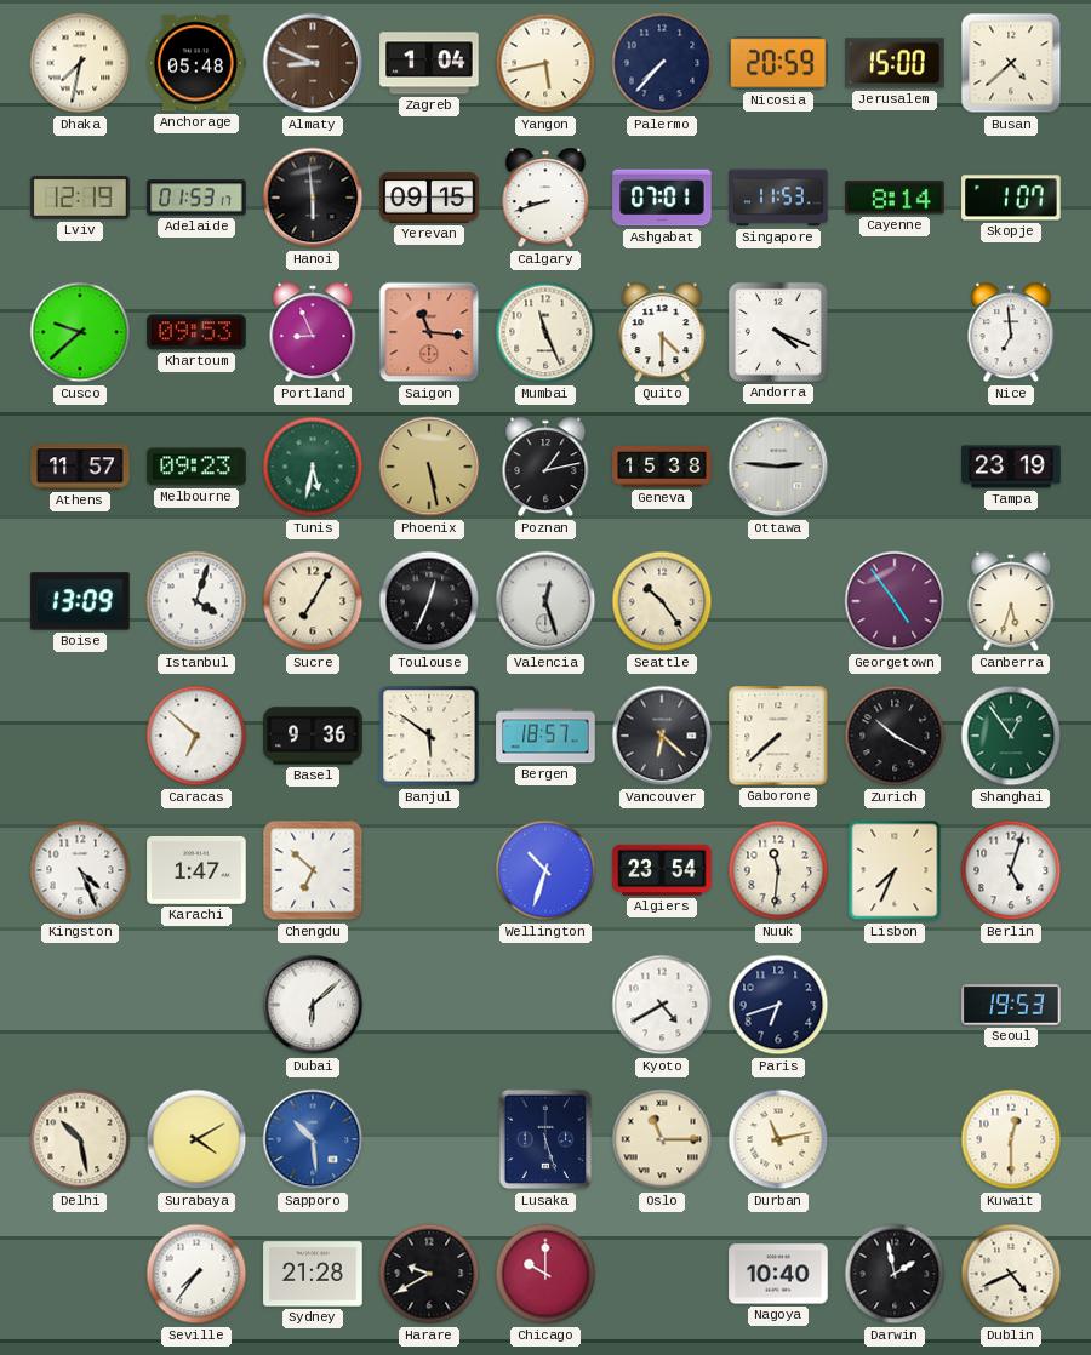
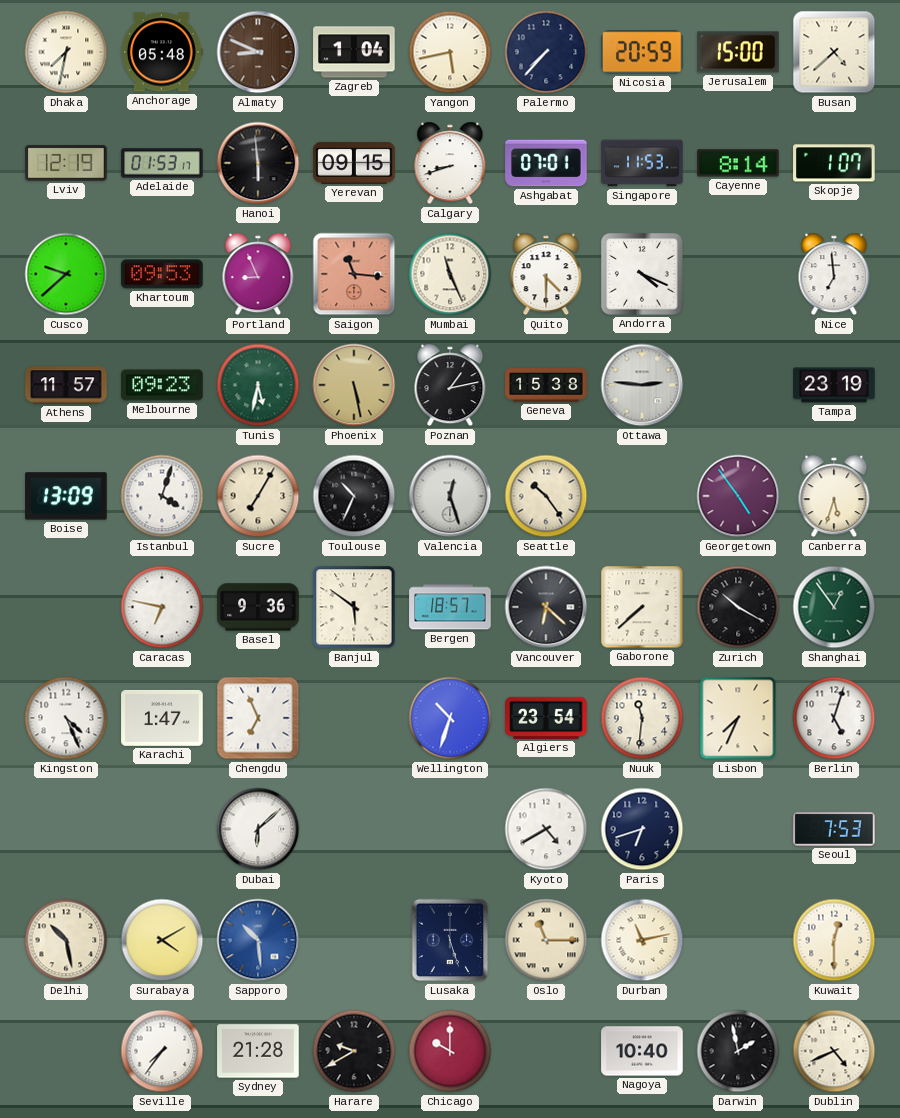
Toulouse: 12:34 -> 10:34 (354, 496)
Caracas: 6:52 -> 6:47 (162, 607)
Chengdu: 6:52 -> 6:56 (258, 718)
Seoul: 19:53 -> 7:53 (834, 829)
